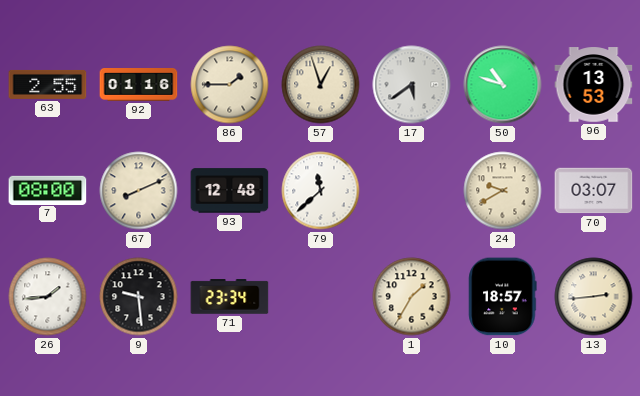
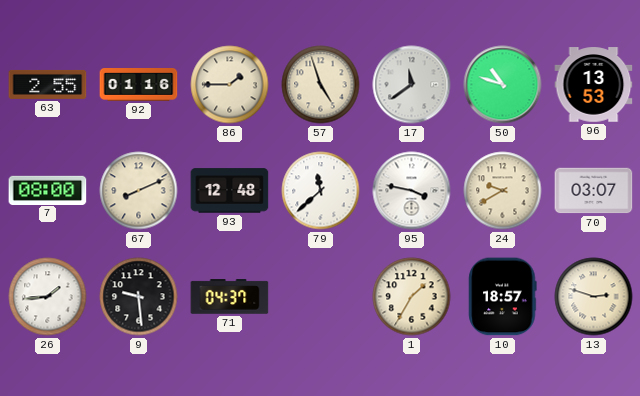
57: 12:57 -> 4:57 (321, 85)
17: 5:39 -> 11:39 (412, 85)
95: none -> 3:47 (412, 191)
71: 23:34 -> 04:37 (230, 297)
13: 2:44 -> 2:48 (594, 297)
